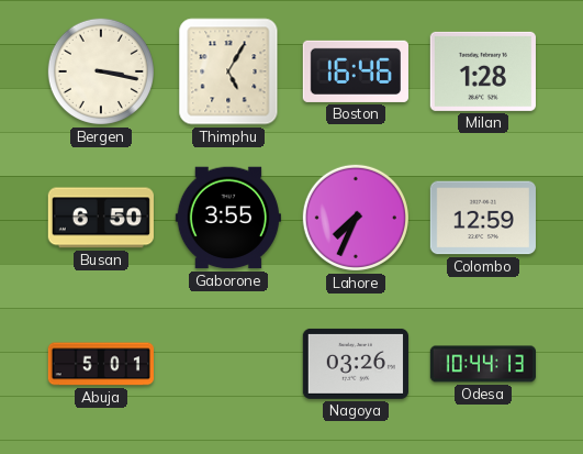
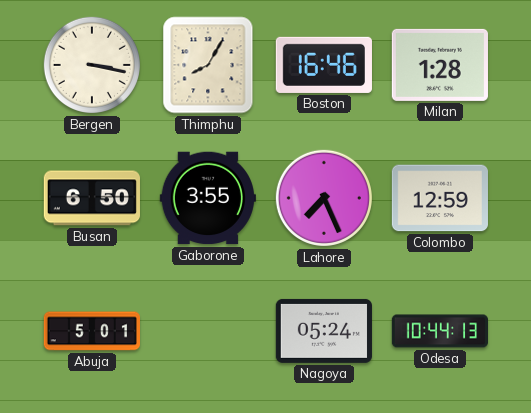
Thimphu: 5:05 -> 8:05 (208, 65)
Lahore: 7:34 -> 7:26 (324, 198)
Nagoya: 03:26 -> 05:24 (324, 331)
